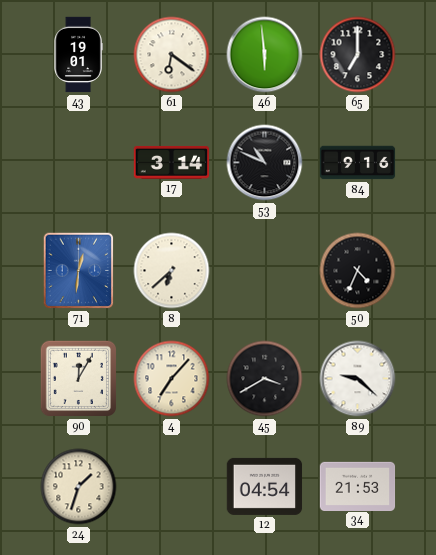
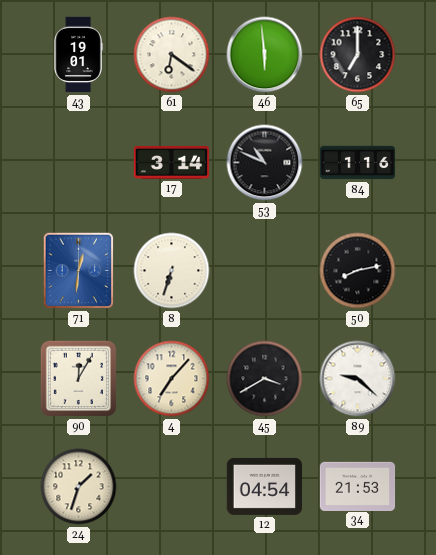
84: 9:16 -> 1:16 (358, 163)
8: 6:38 -> 6:33 (172, 271)
50: 4:34 -> 8:13 (358, 271)
